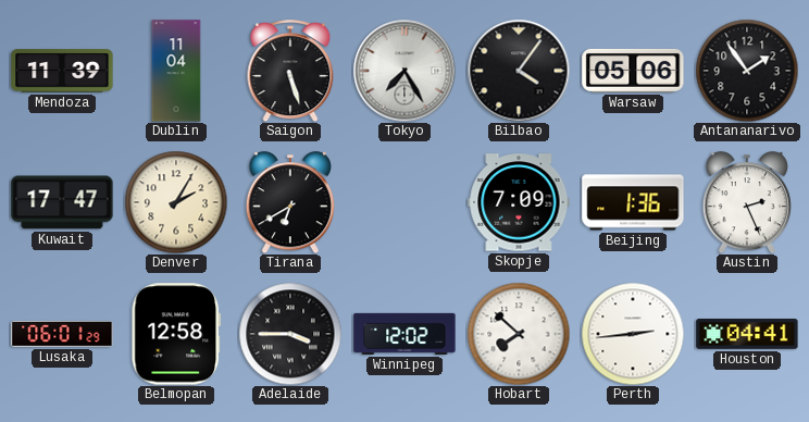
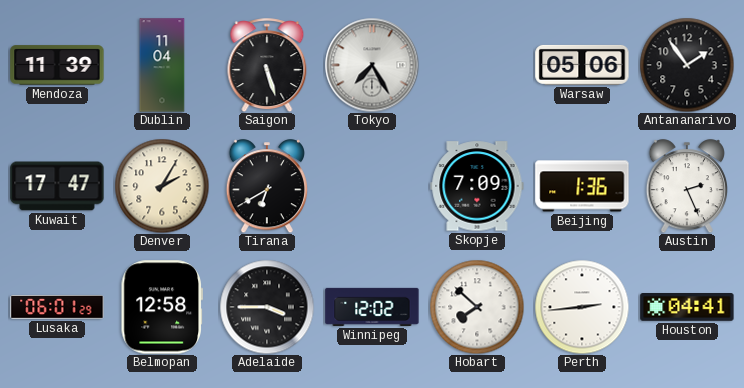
Bilbao: 4:06 -> none (519, 71)
